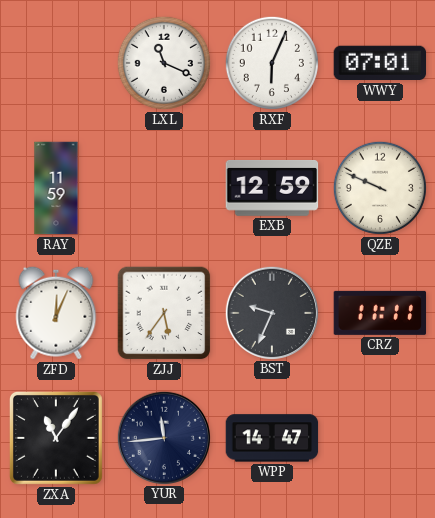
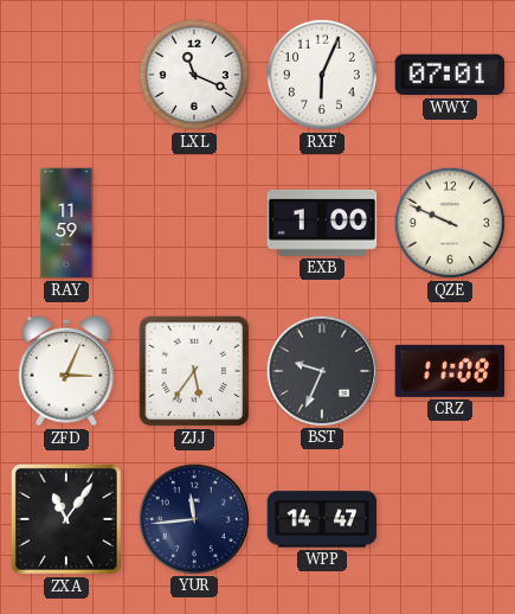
EXB: 12:59 -> 1:00 (322, 224)
ZFD: 12:04 -> 3:04 (66, 371)
CRZ: 11:11 -> 11:08 (450, 371)
